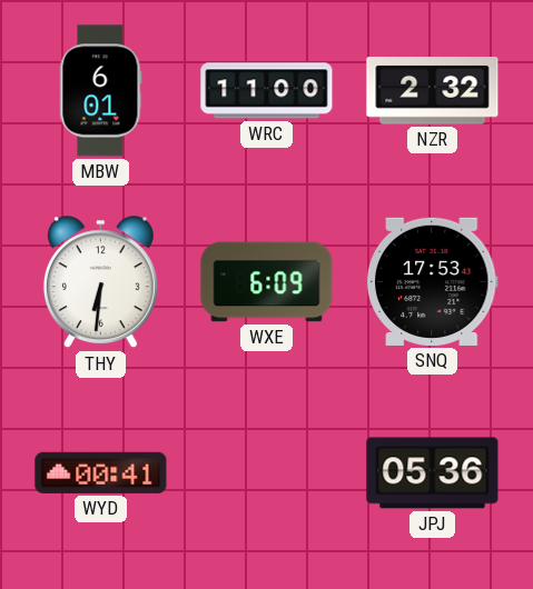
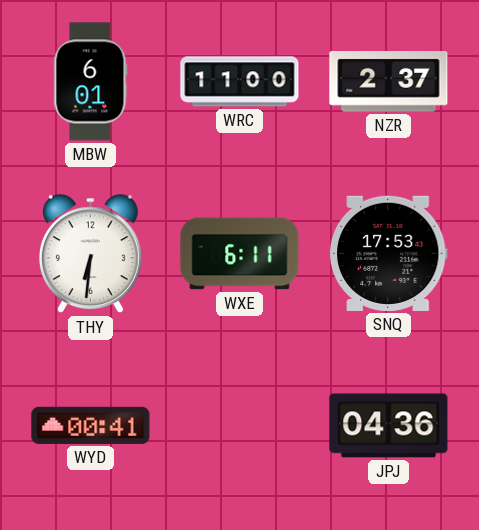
NZR: 2:32 -> 2:37 (389, 82)
WXE: 6:09 -> 6:11 (240, 254)
JPJ: 05:36 -> 04:36 (389, 426)
